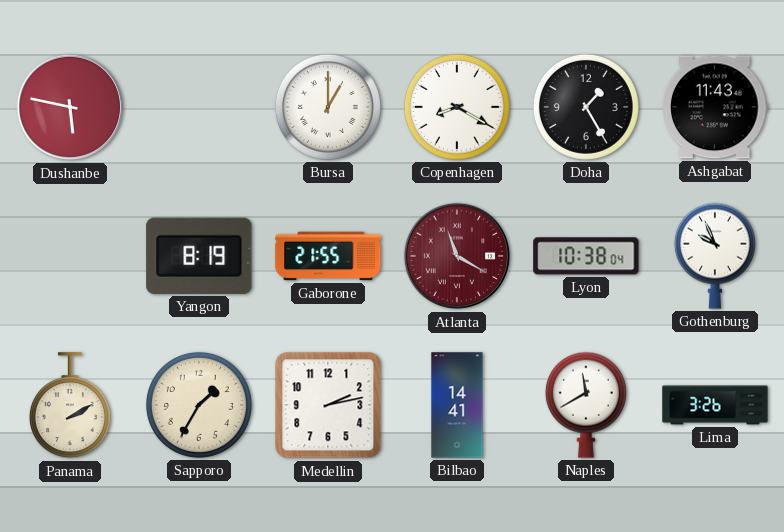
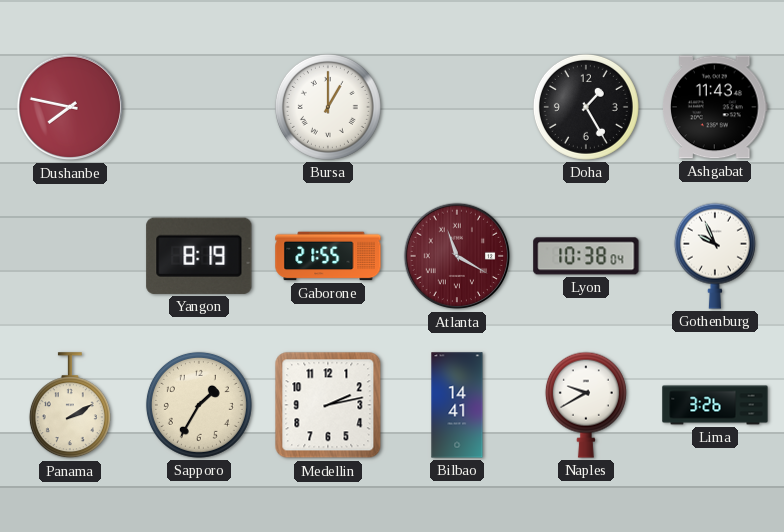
Dushanbe: 5:47 -> 7:47 (70, 107)
Copenhagen: 8:20 -> none (457, 107)
Naples: 11:40 -> 9:40 (586, 405)
